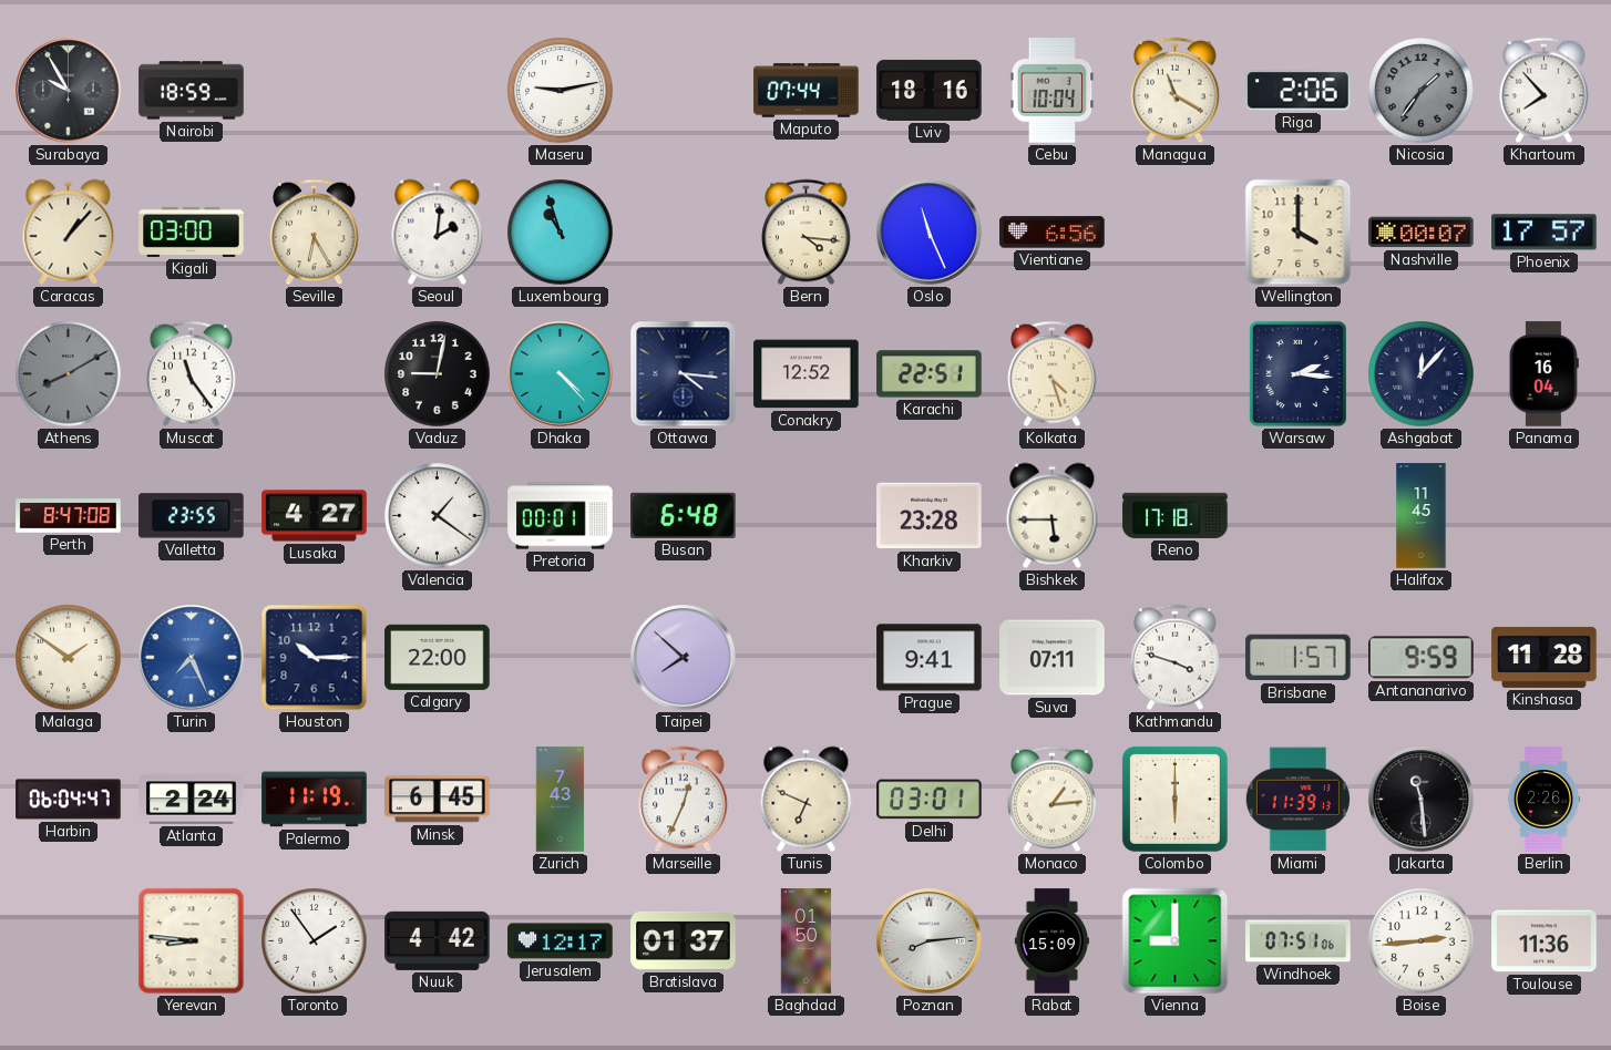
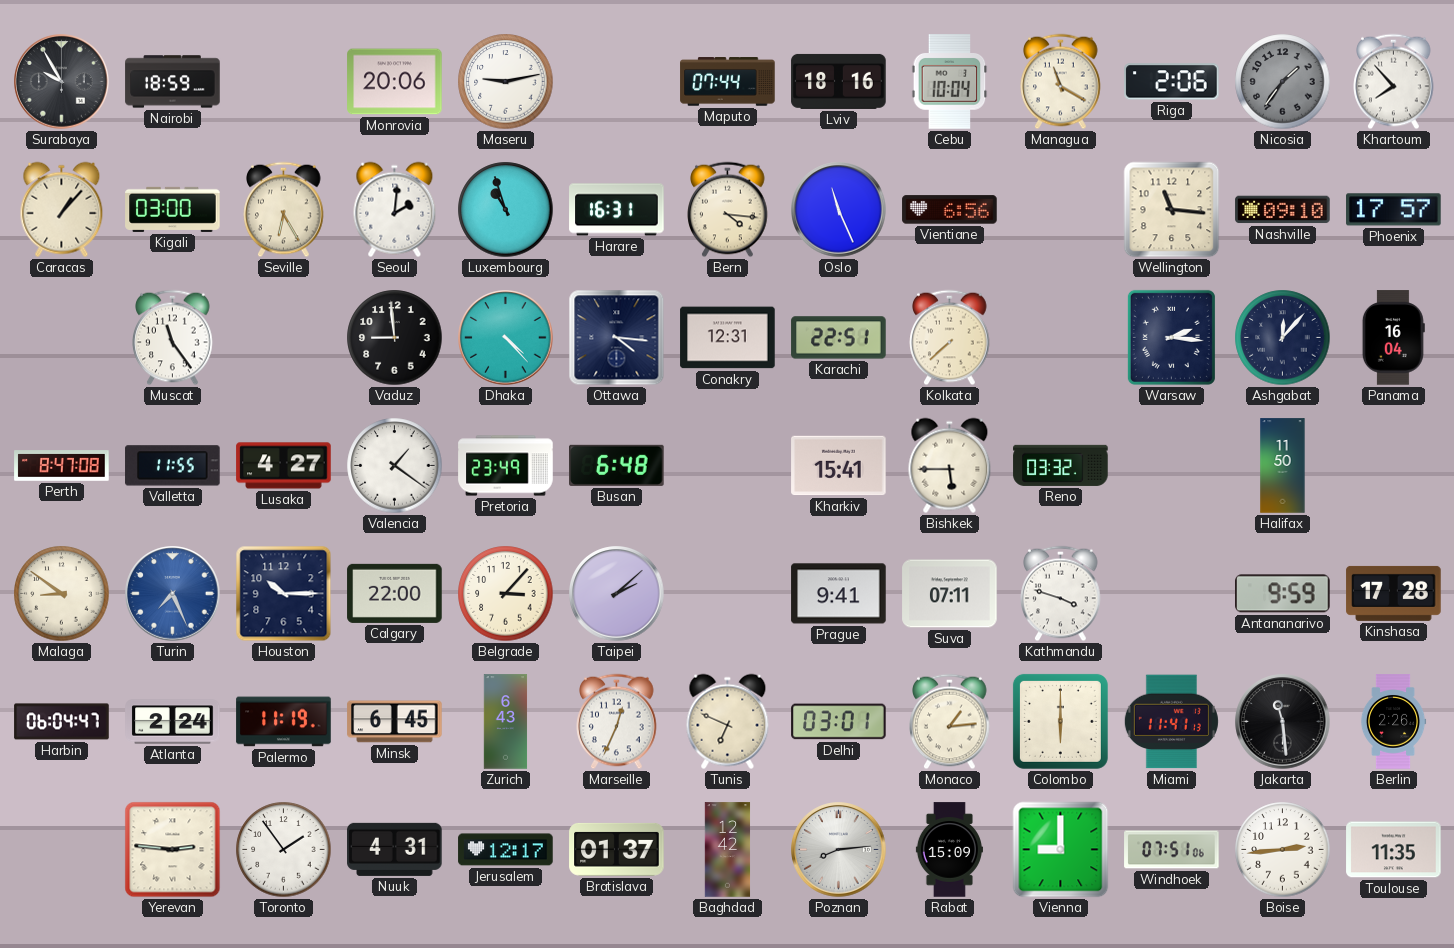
Monrovia: none -> 20:06 (395, 82)
Harare: none -> 16:31 (617, 210)
Wellington: 4:00 -> 11:16 (1172, 210)
Nashville: 00:07 -> 09:10 (1283, 210)
Athens: 8:10 -> none (69, 374)
Vaduz: 9:02 -> 8:59 (395, 338)
Conakry: 12:52 -> 12:31 (728, 338)
Kolkata: 4:27 -> 7:38 (950, 338)
Valletta: 23:55 -> 11:55 (173, 466)
Pretoria: 00:01 -> 23:49 (506, 466)
Kharkiv: 23:28 -> 15:41 (839, 466)
Reno: 17:18 -> 03:32 (1061, 465)
Halifax: 11:45 -> 11:50 (1283, 466)
Malaga: 1:51 -> 8:51 (62, 594)
Belgrade: none -> 3:07 (506, 594)
Taipei: 7:52 -> 2:08 (617, 594)
Brisbane: 1:57 -> none (1299, 658)
Kinshasa: 11:28 -> 17:28 (1394, 593)
Zurich: 7:43 -> 6:43 (506, 722)
Miami: 11:39 -> 11:41 (1171, 722)
Yerevan: 8:46 -> 2:46 (173, 850)
Nuuk: 4:42 -> 4:31 (395, 849)
Baghdad: 01:50 -> 12:42 (728, 850)
Toulouse: 11:36 -> 11:35 (1394, 850)
